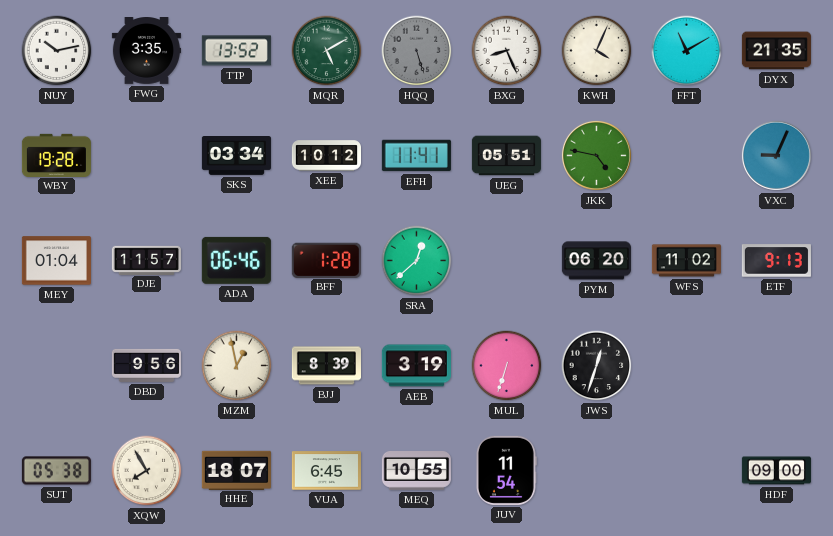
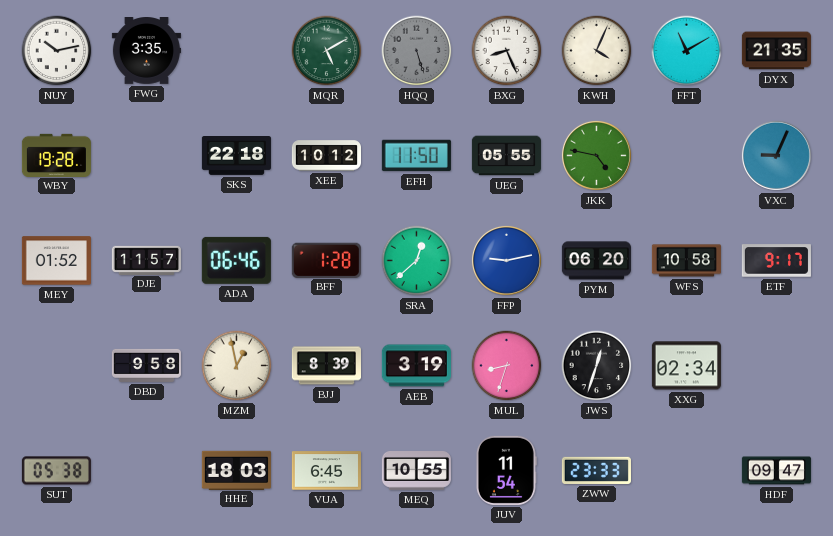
TTP: 13:52 -> none (236, 51)
SKS: 03:34 -> 22:18 (236, 156)
EFH: 11:41 -> 11:50 (416, 156)
UEG: 05:51 -> 05:55 (506, 156)
MEY: 01:04 -> 01:52 (56, 261)
FFP: none -> 9:13 (506, 260)
WFS: 11:02 -> 10:58 (686, 261)
ETF: 9:13 -> 9:17 (776, 261)
DBD: 9:56 -> 9:58 (146, 365)
MUL: 6:33 -> 8:33 (507, 366)
XXG: none -> 02:34 (686, 366)
XQW: 7:55 -> none (147, 471)
HHE: 18:07 -> 18:03 (236, 470)
ZWW: none -> 23:33 (596, 470)
HDF: 09:00 -> 09:47 (776, 471)
